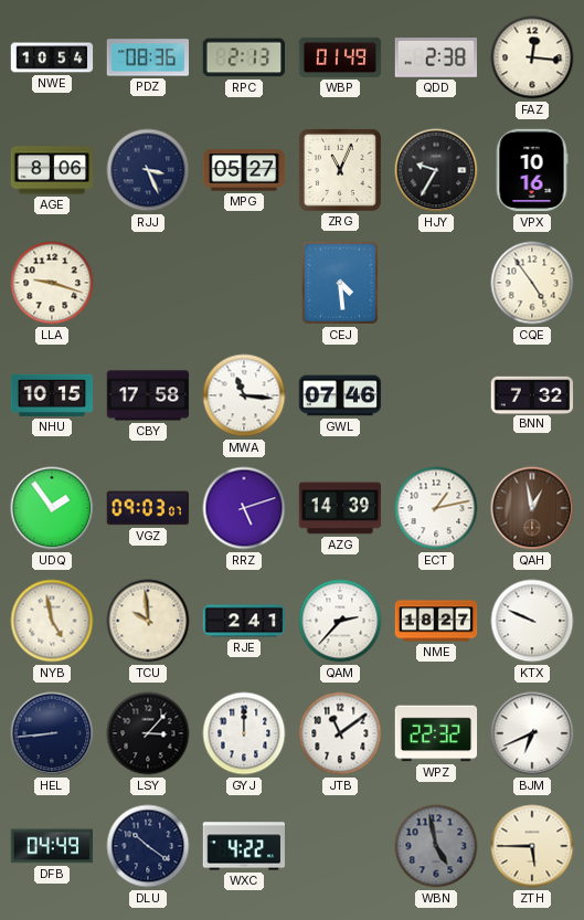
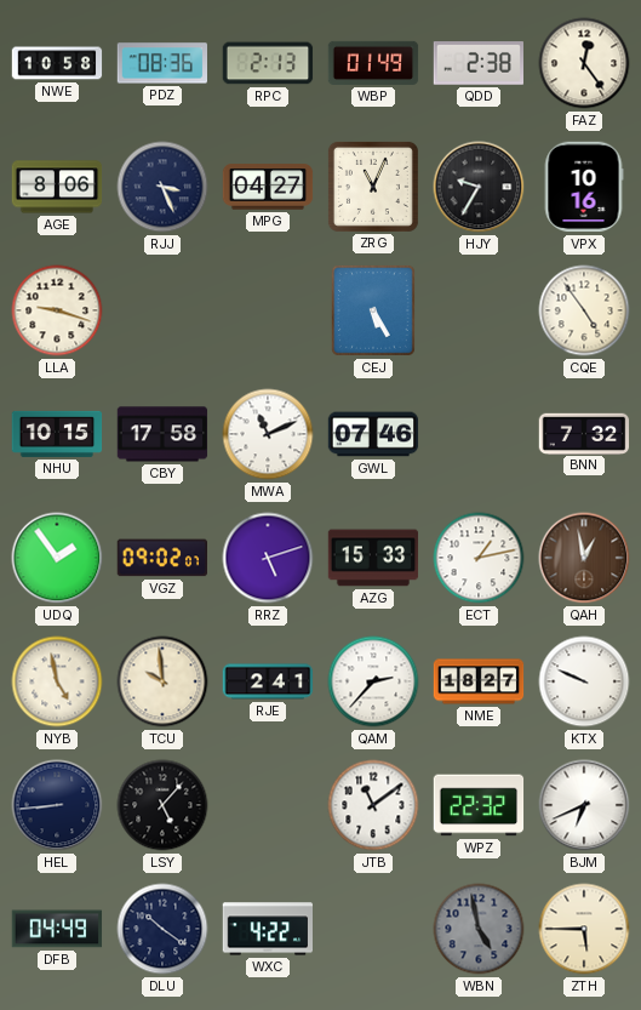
NWE: 10:54 -> 10:58 (57, 63)
FAZ: 12:16 -> 12:24 (584, 63)
MPG: 05:27 -> 04:27 (268, 187)
CEJ: 4:29 -> 5:25 (373, 312)
MWA: 11:16 -> 11:11 (268, 434)
VGZ: 09:03 -> 09:02 (161, 558)
AZG: 14:39 -> 15:33 (373, 558)
LSY: 3:07 -> 5:07 (162, 805)
GYJ: 12:00 -> none (244, 733)
